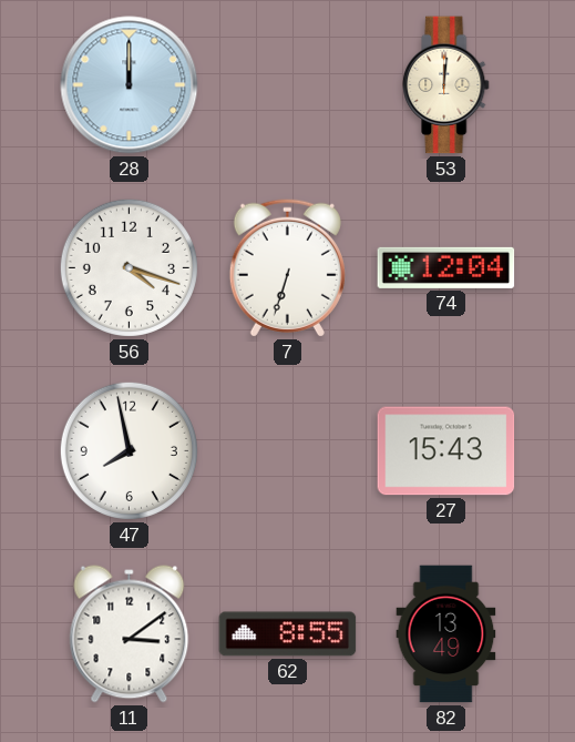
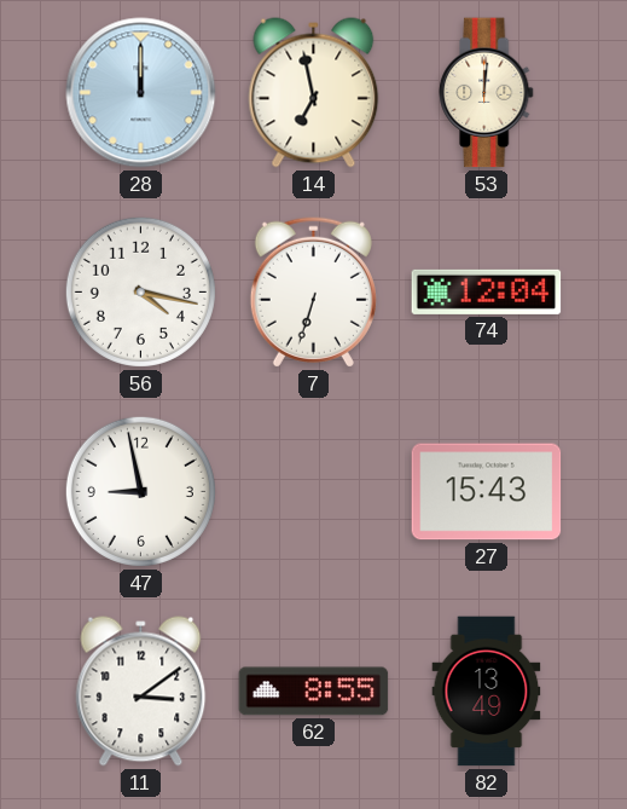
14: none -> 6:58 (314, 93)
56: 4:18 -> 4:17 (140, 291)
47: 7:58 -> 8:58 (140, 491)
